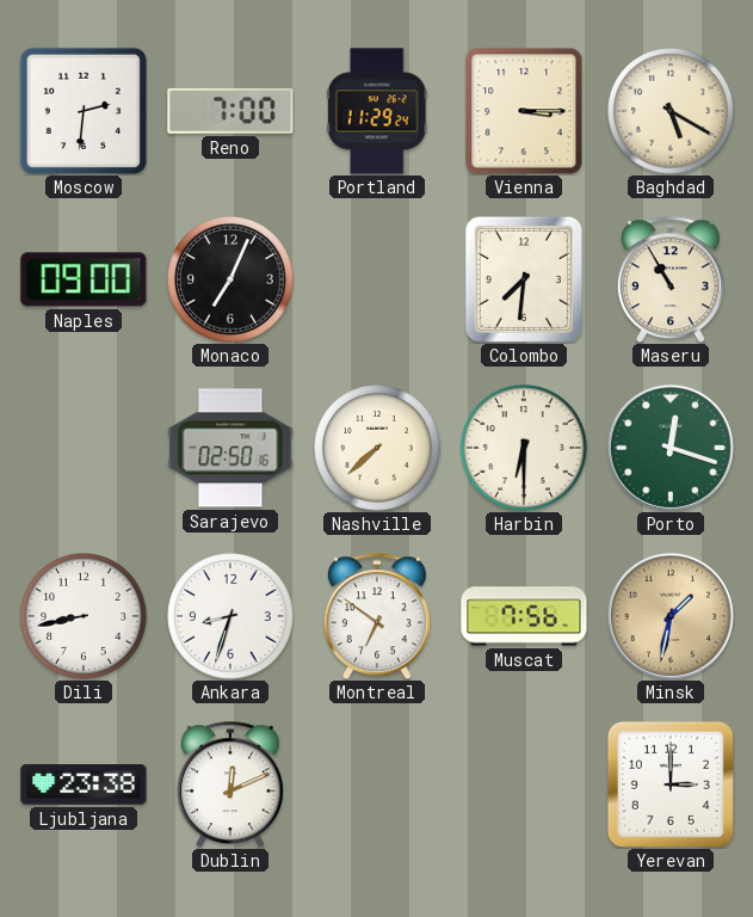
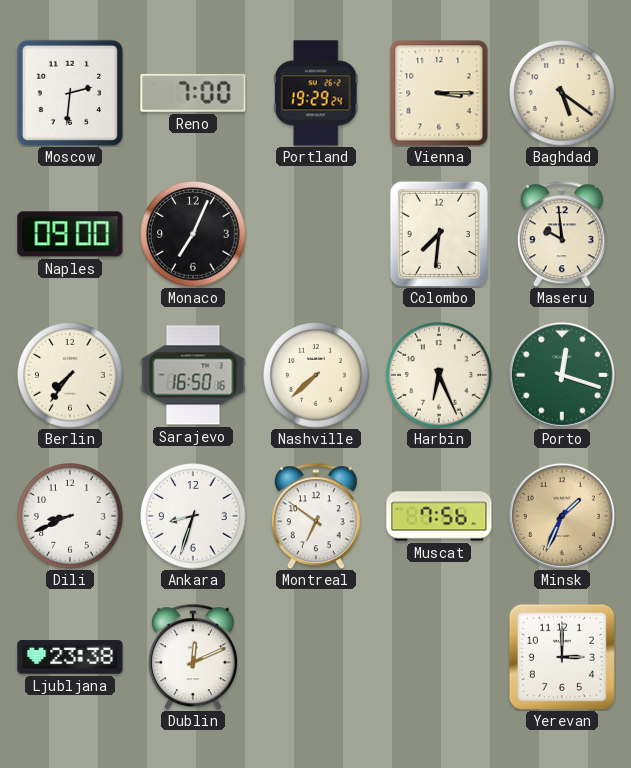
Portland: 11:29 -> 19:29 (317, 93)
Baghdad: 5:20 -> 5:21 (562, 93)
Maseru: 10:55 -> 9:59 (562, 234)
Berlin: none -> 7:36 (70, 375)
Sarajevo: 02:50 -> 16:50 (193, 375)
Harbin: 6:30 -> 6:26 (439, 375)
Dili: 8:43 -> 8:41 (70, 516)
Minsk: 1:32 -> 1:34 (562, 516)
